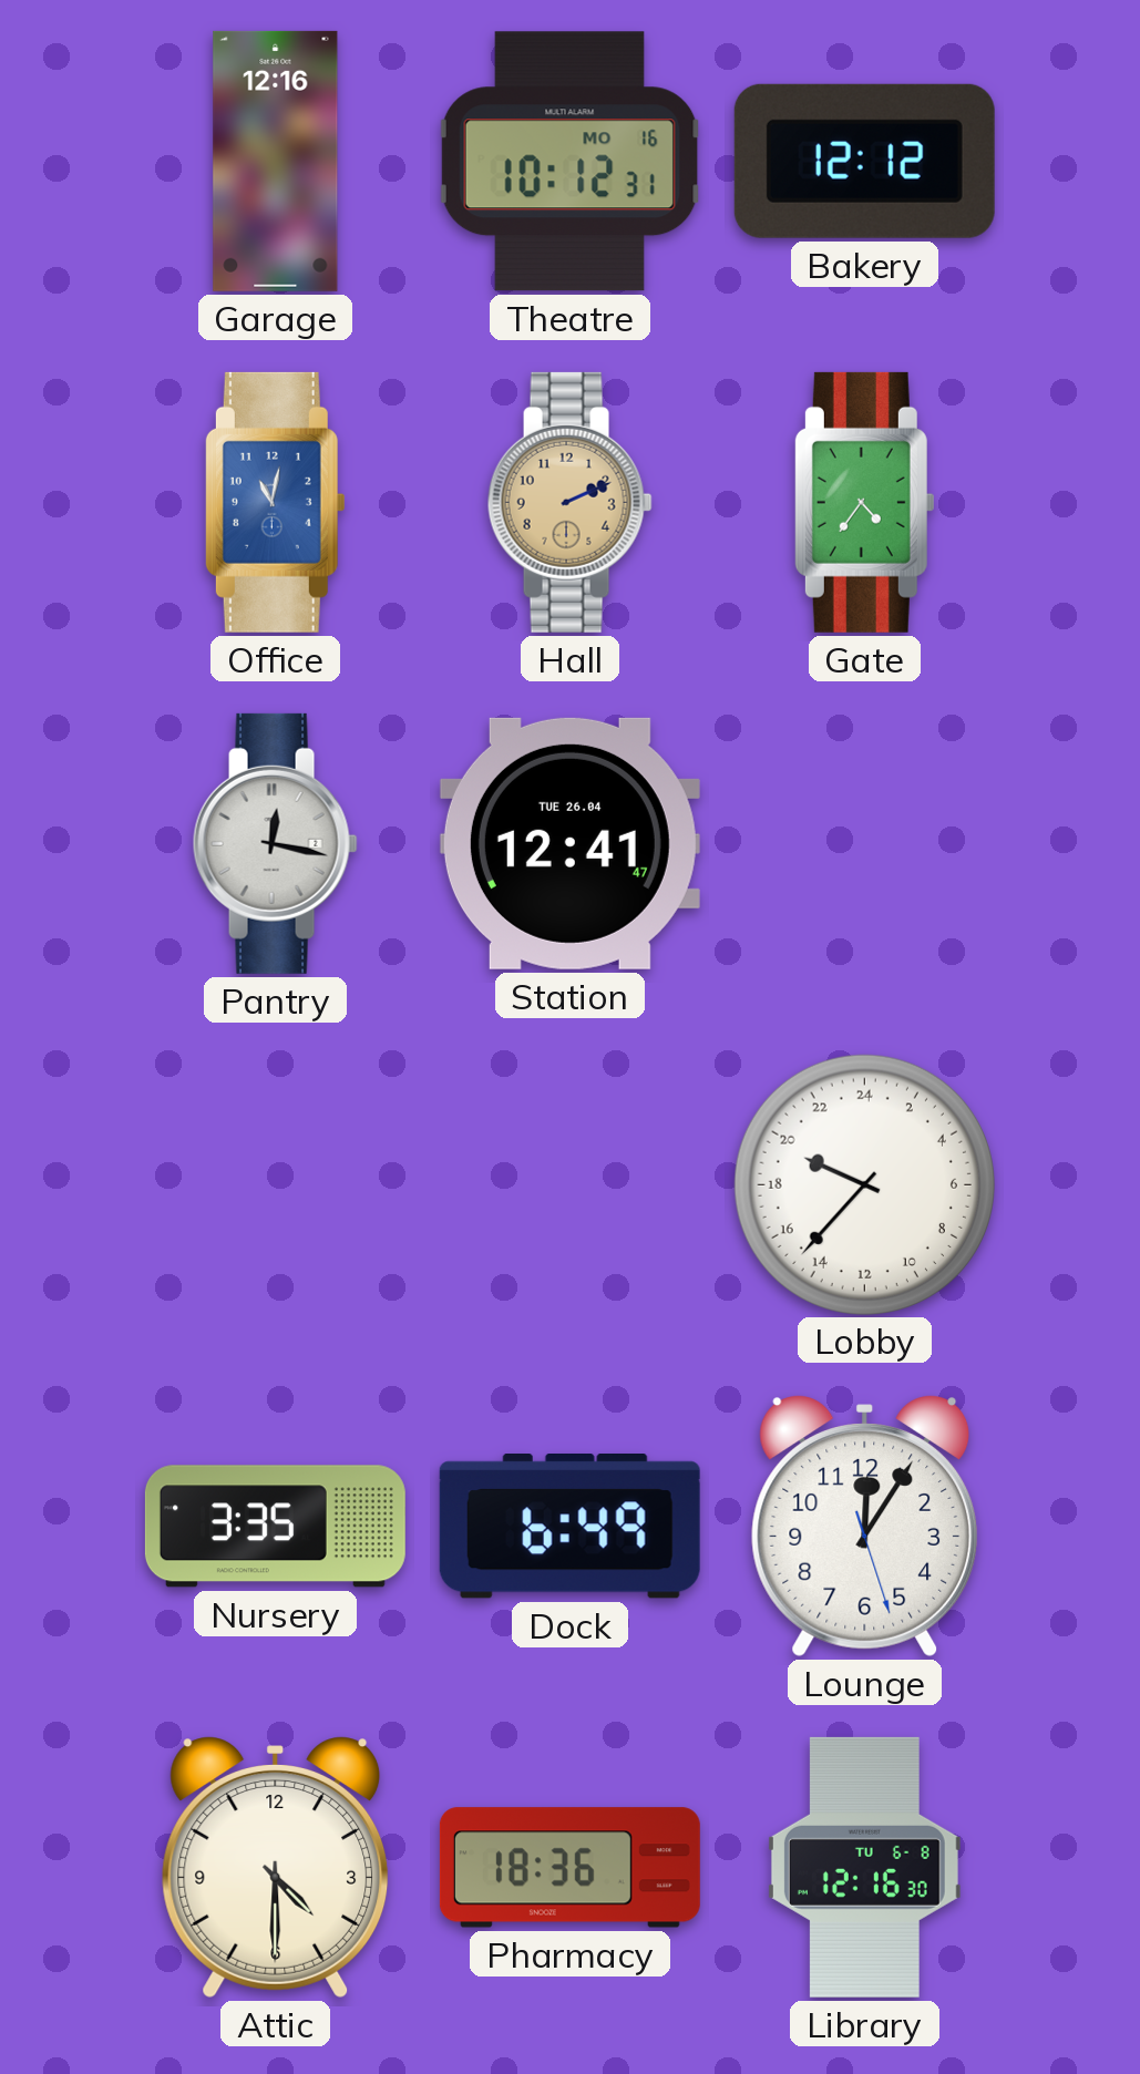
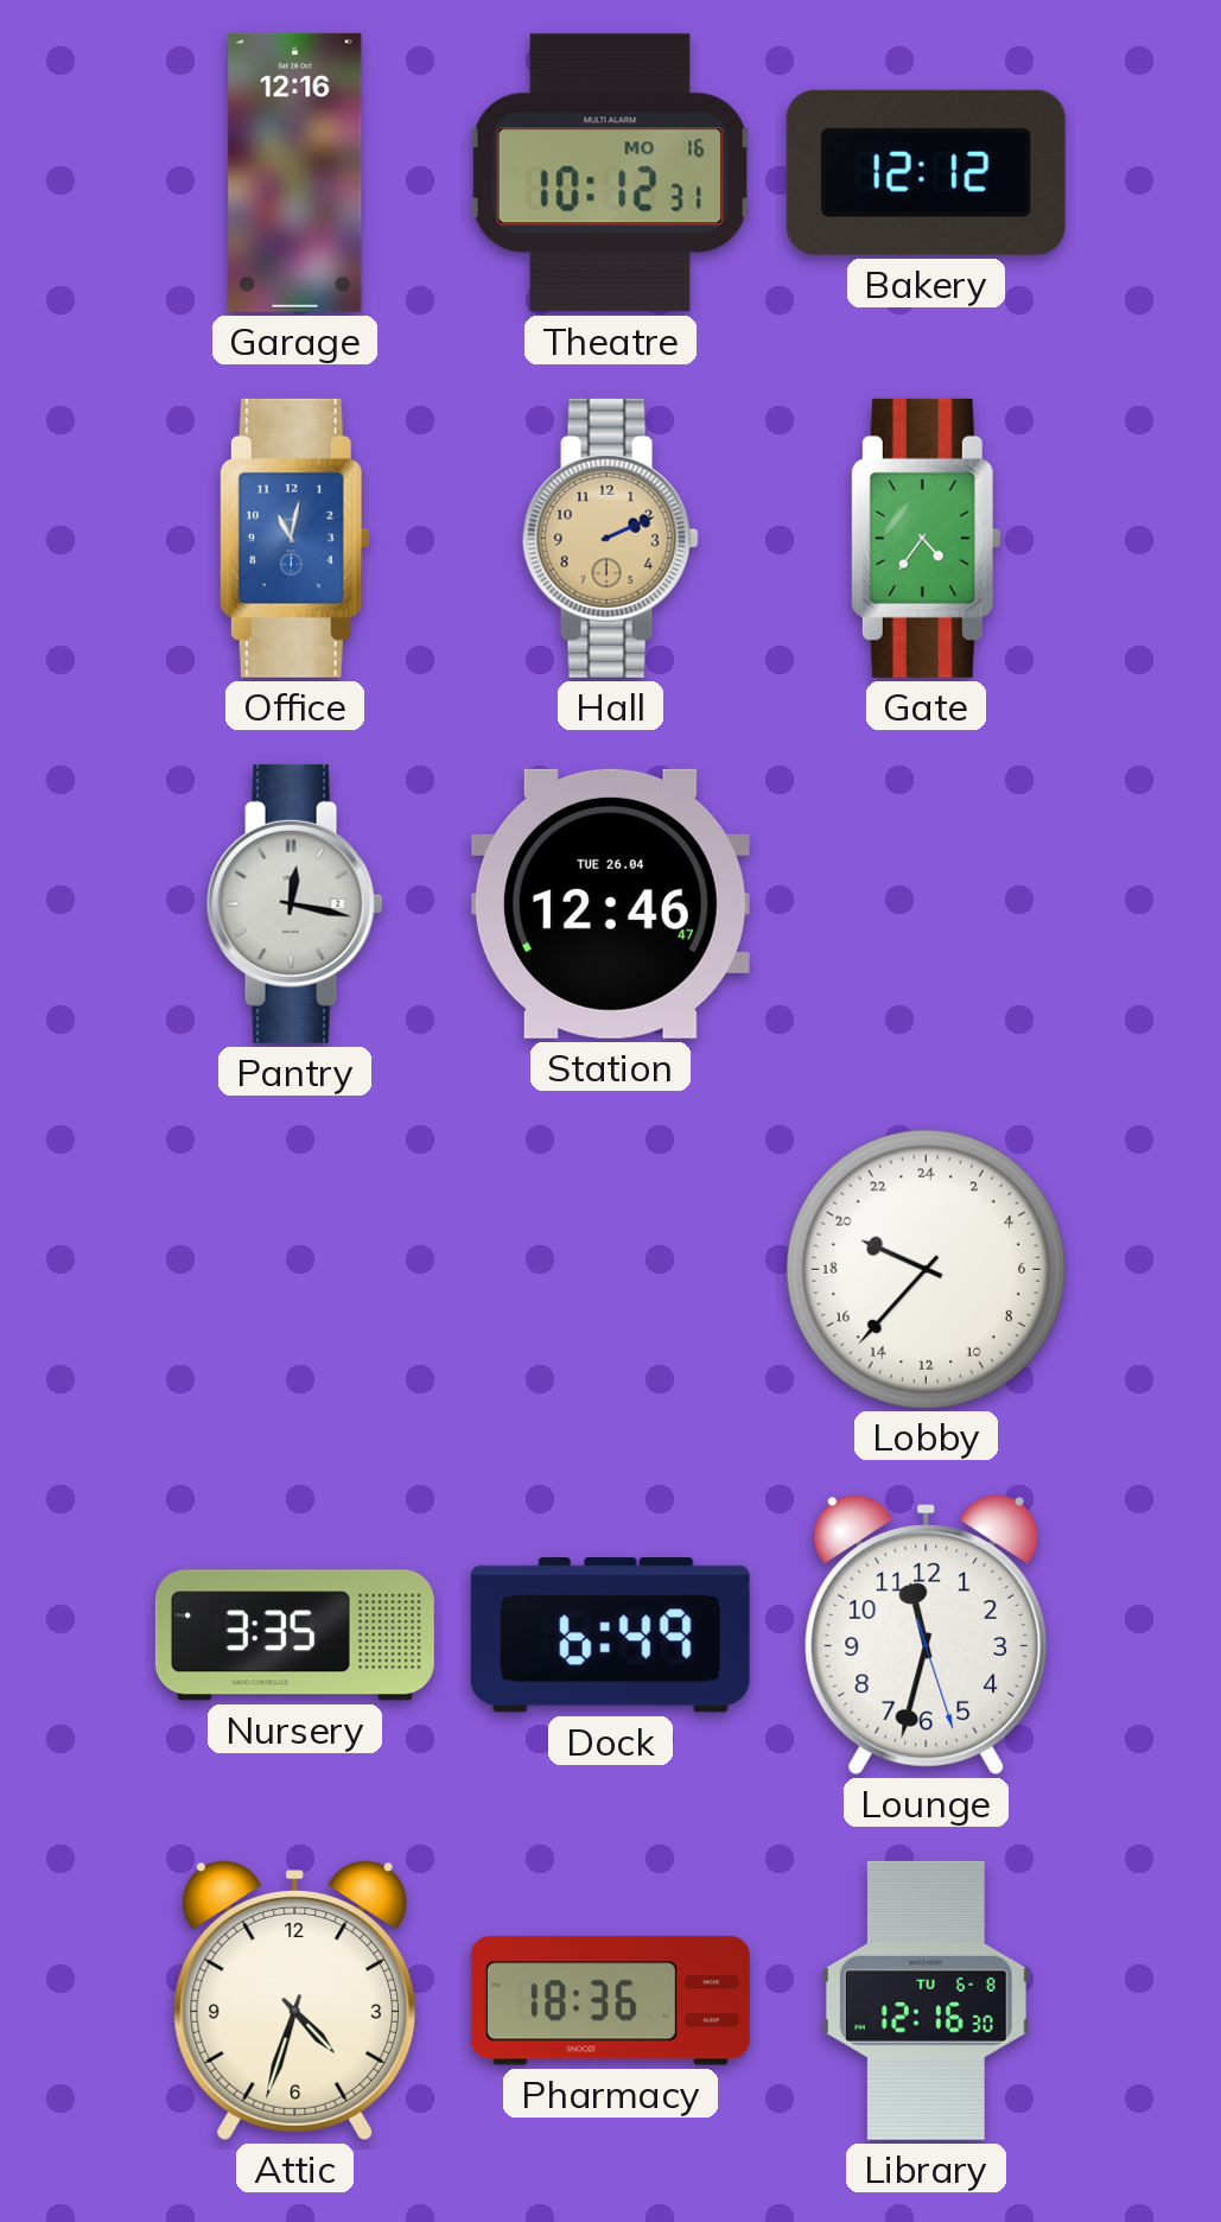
Station: 12:41 -> 12:46 (610, 903)
Lounge: 12:05 -> 11:32 (927, 1634)
Attic: 4:30 -> 4:33 (295, 2000)
